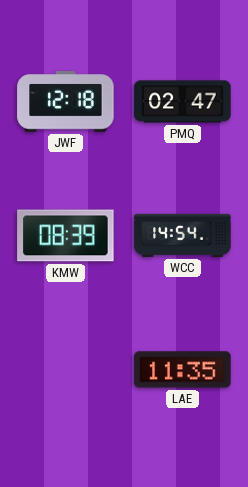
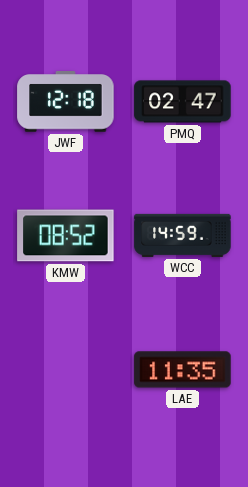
KMW: 08:39 -> 08:52 (66, 236)
WCC: 14:54 -> 14:59 (183, 235)
